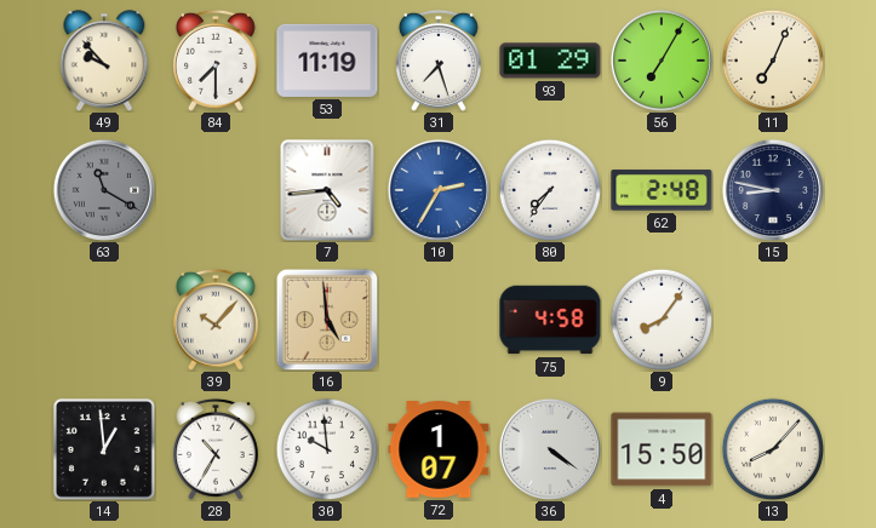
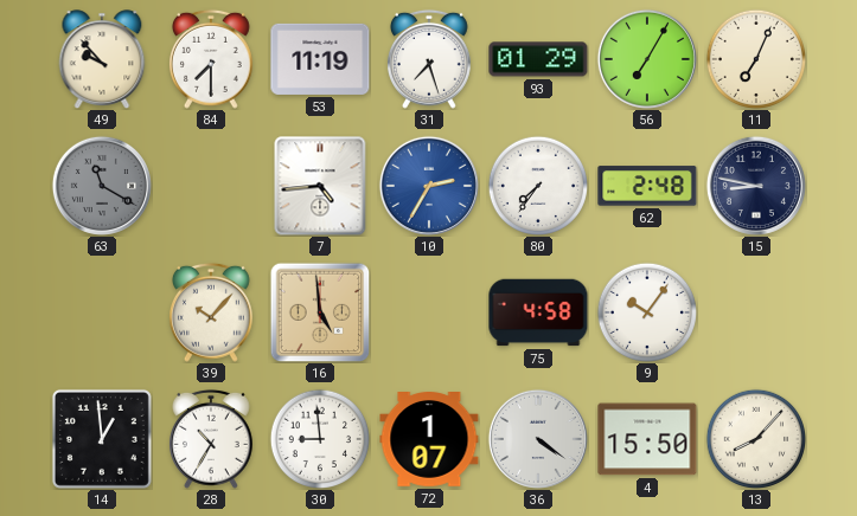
9: 8:06 -> 10:06 (646, 311)
30: 9:59 -> 8:59 (319, 438)
